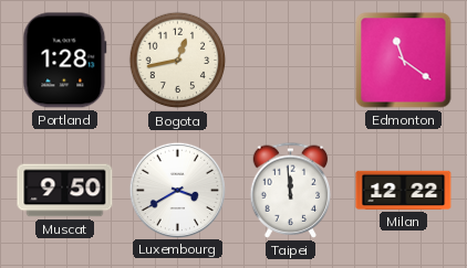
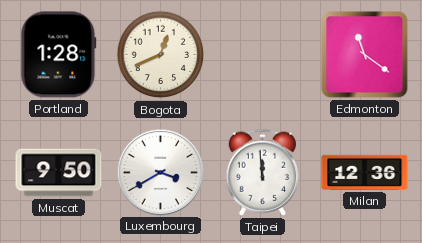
Bogota: 12:43 -> 12:41 (161, 55)
Milan: 12:22 -> 12:36 (365, 172)
